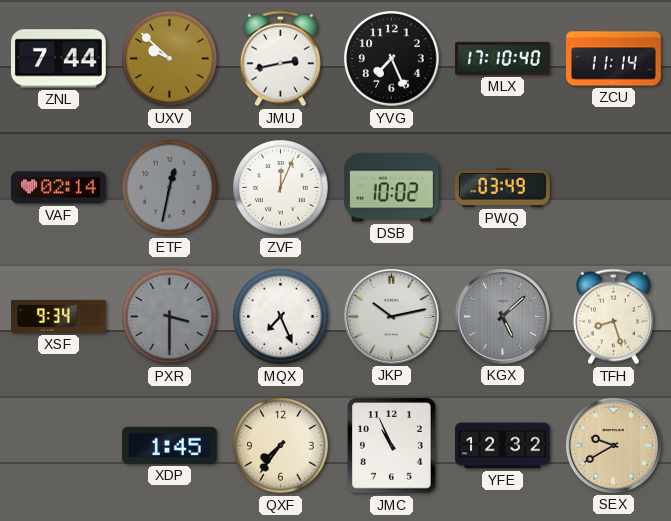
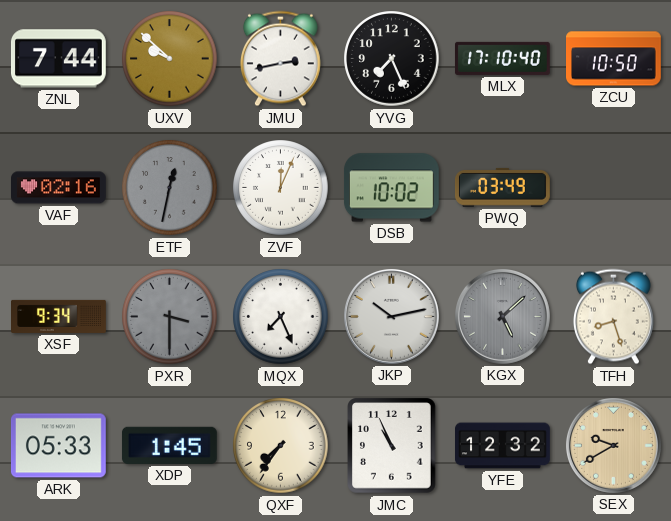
ZCU: 11:14 -> 10:50 (614, 59)
VAF: 02:14 -> 02:16 (59, 188)
ARK: none -> 05:33 (58, 446)
